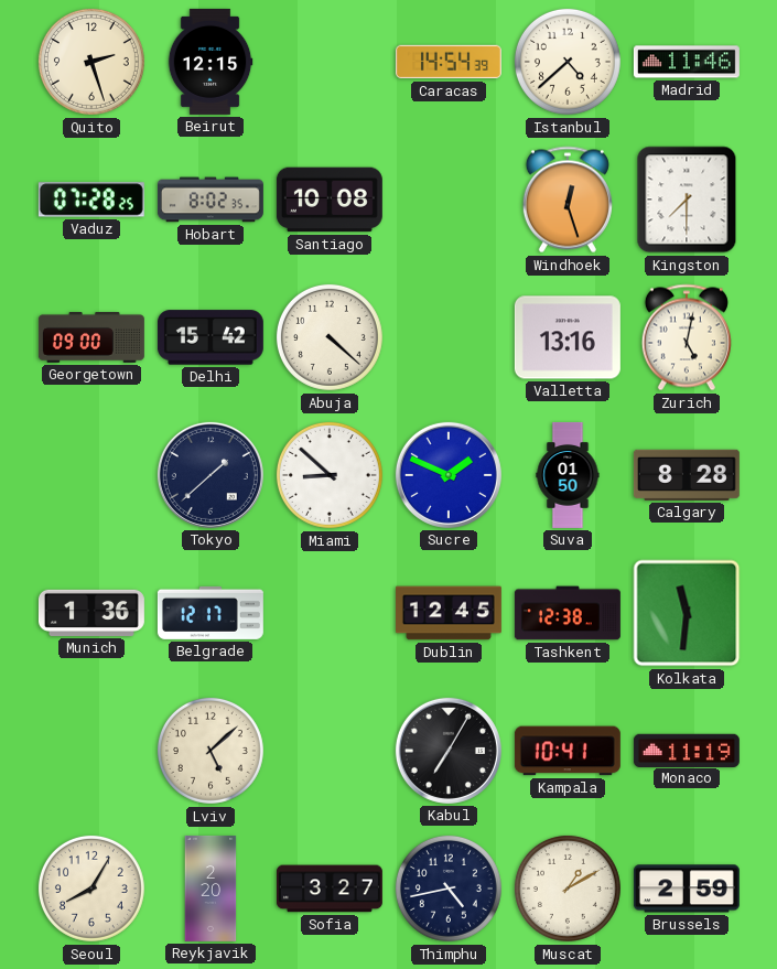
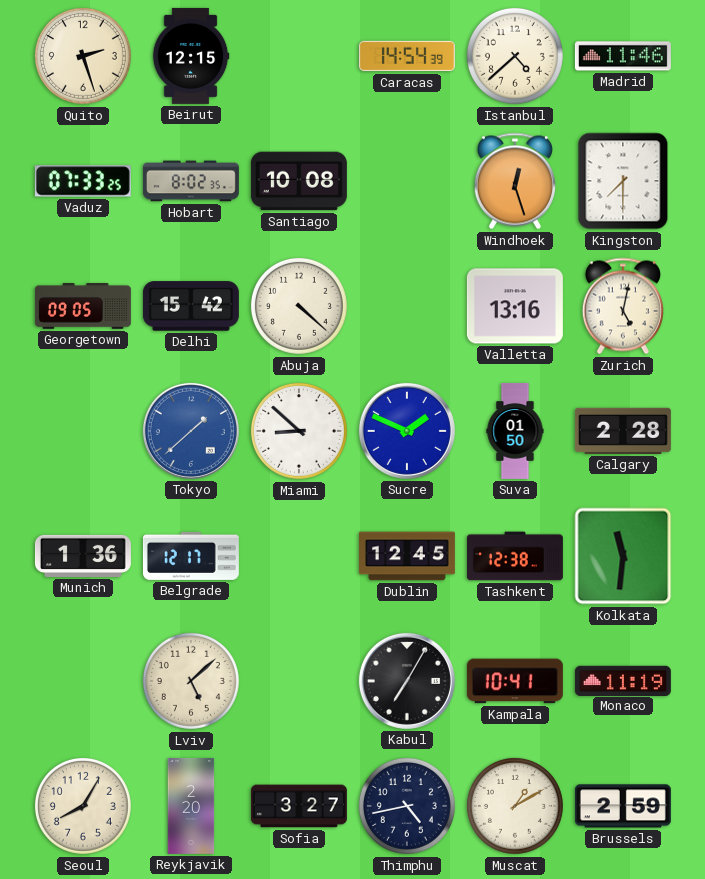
Vaduz: 07:28 -> 07:33 (83, 181)
Georgetown: 09:00 -> 09:05 (83, 307)
Tokyo dial: navy -> blue (191, 431)
Calgary: 8:28 -> 2:28 (623, 431)
